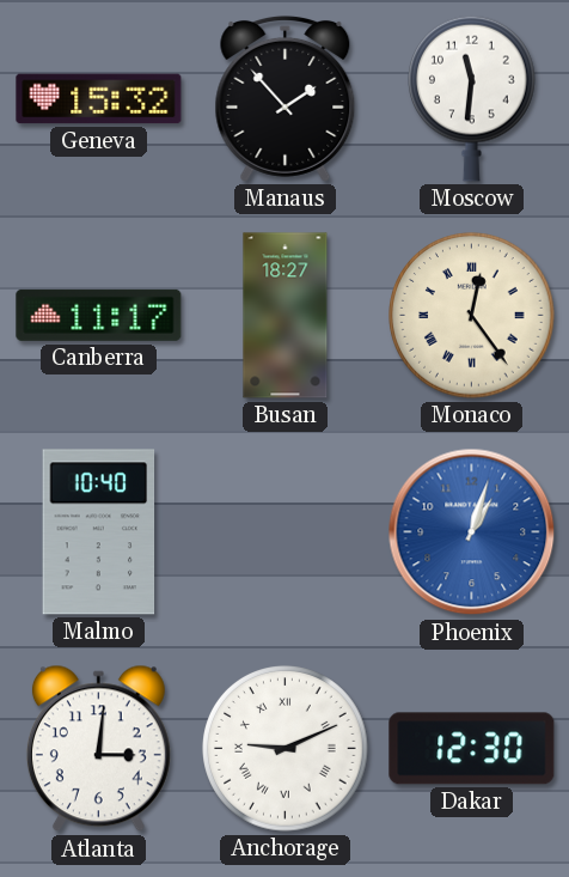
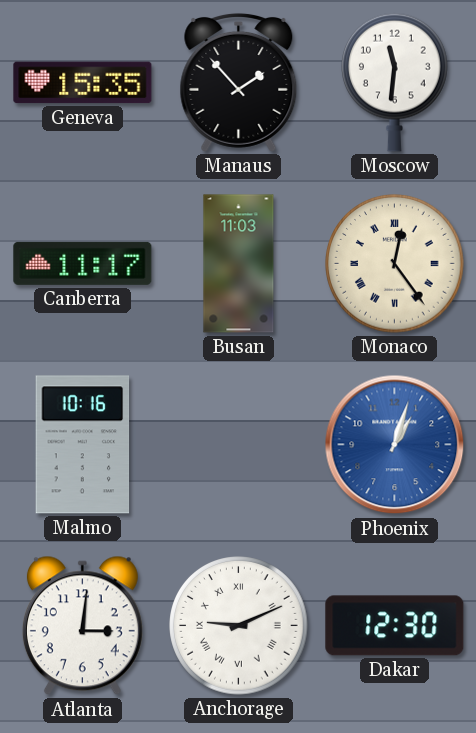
Geneva: 15:32 -> 15:35 (83, 83)
Busan: 18:27 -> 11:03 (239, 264)
Malmo: 10:40 -> 10:16 (83, 445)
